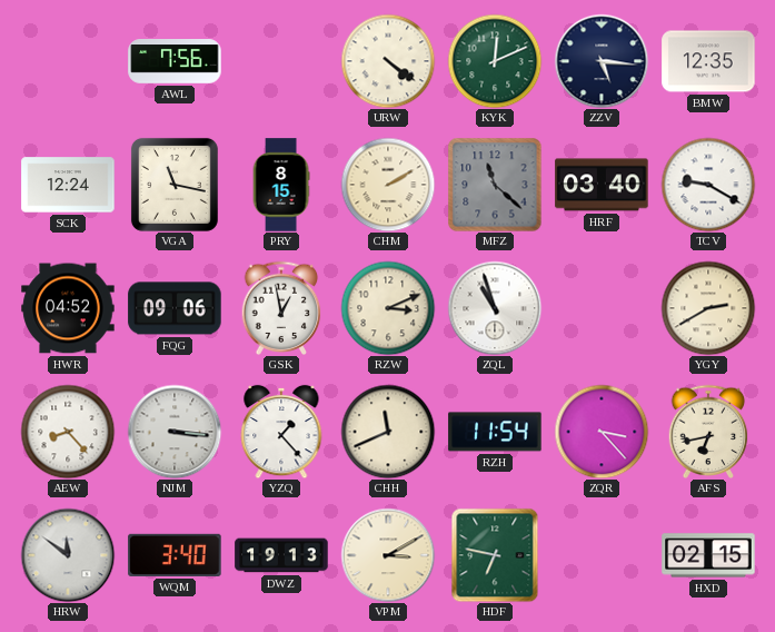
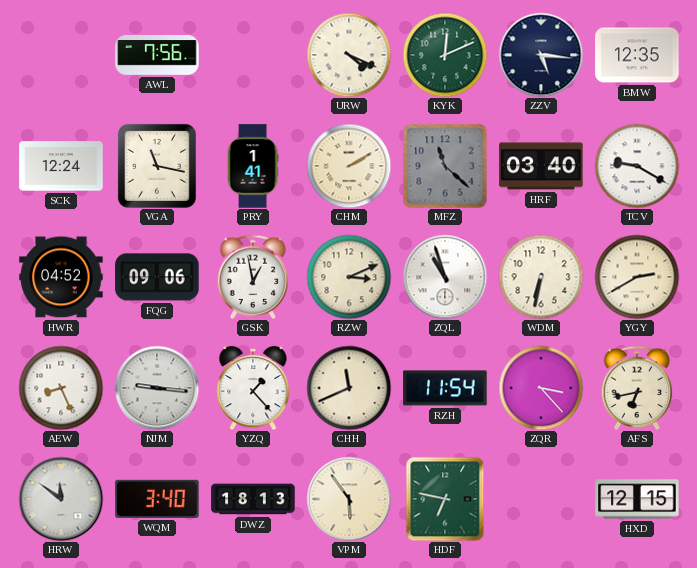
URW: 4:21 -> 4:19 (349, 55)
PRY: 8:15 -> 1:41 (253, 166)
WDM: none -> 6:32 (541, 277)
AEW: 8:23 -> 8:26 (61, 388)
NJM: 3:16 -> 9:16 (157, 388)
DWZ: 19:13 -> 18:13 (253, 499)
VPM: 3:10 -> 5:54 (349, 499)
HXD: 02:15 -> 12:15 (637, 499)
